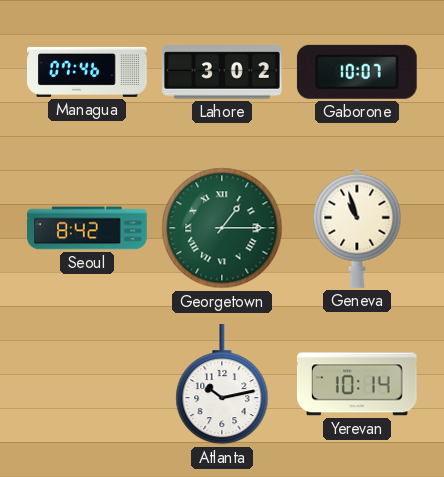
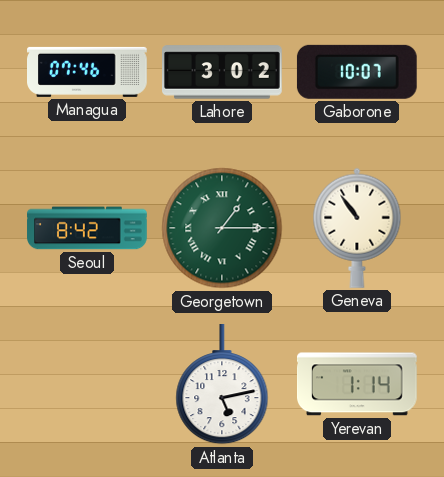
Geneva: 10:57 -> 10:54 (357, 228)
Atlanta: 10:13 -> 5:13 (222, 385)
Yerevan: 10:14 -> 1:14 (358, 384)
